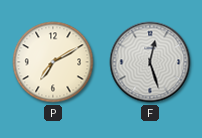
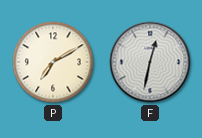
F: 12:27 -> 12:32 (150, 62)
